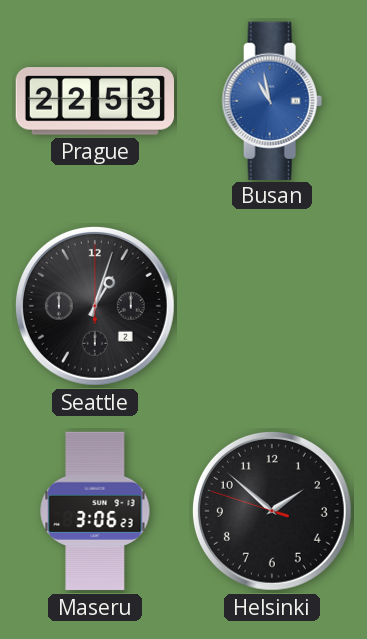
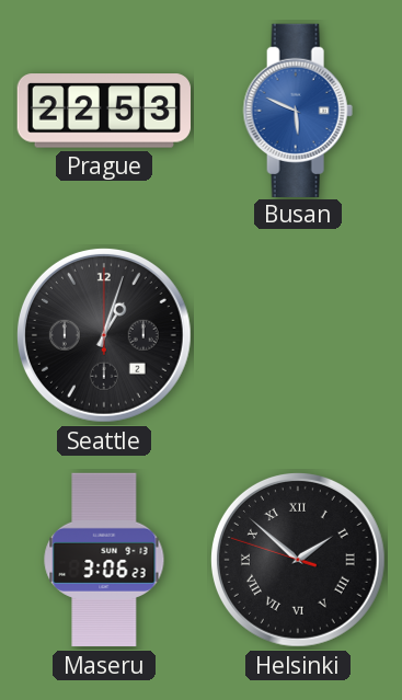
Busan: 10:58 -> 5:49 (298, 110)
Helsinki numerals: Arabic -> Roman (298, 560)
